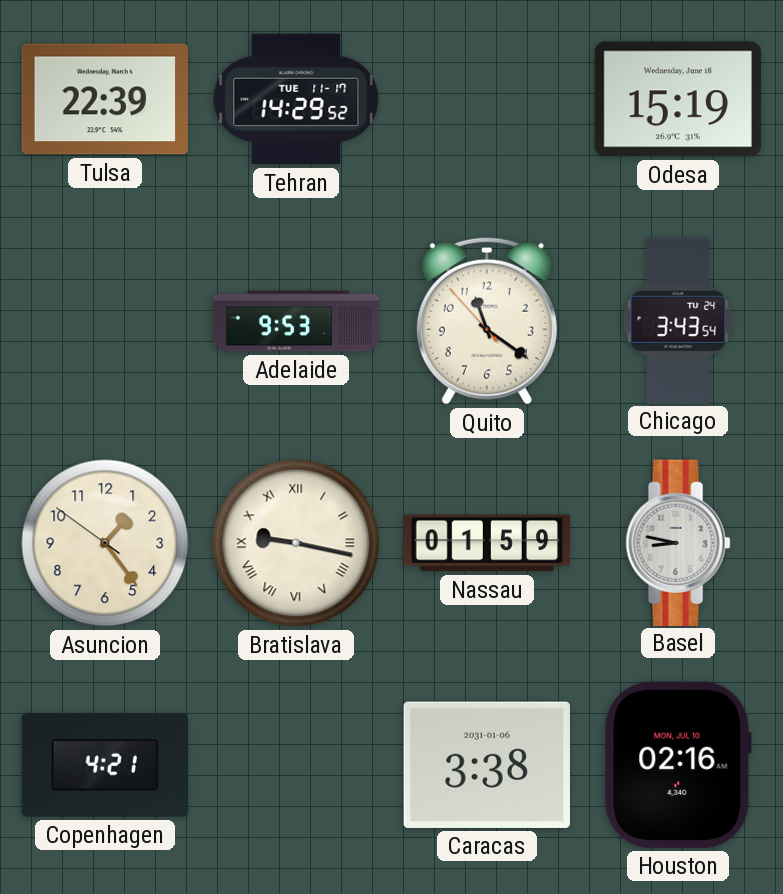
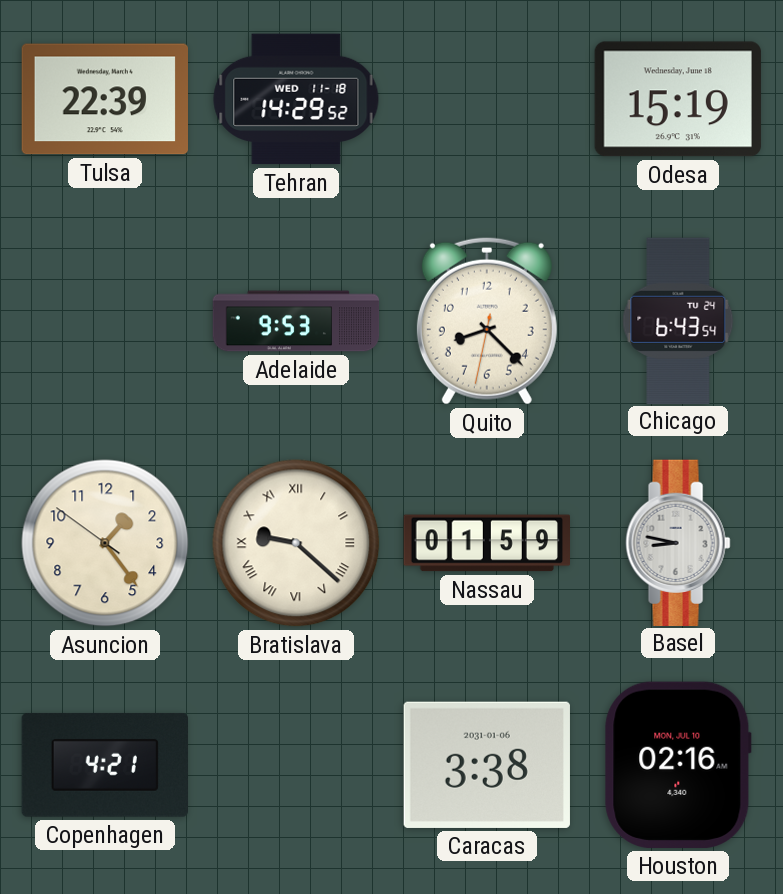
Tehran date: TUE 11-17 -> WED 11-18 (296, 99)
Quito: 11:20 -> 8:22 (487, 321)
Chicago: 3:43 -> 6:43 (678, 320)
Bratislava: 9:17 -> 9:22 (296, 543)
